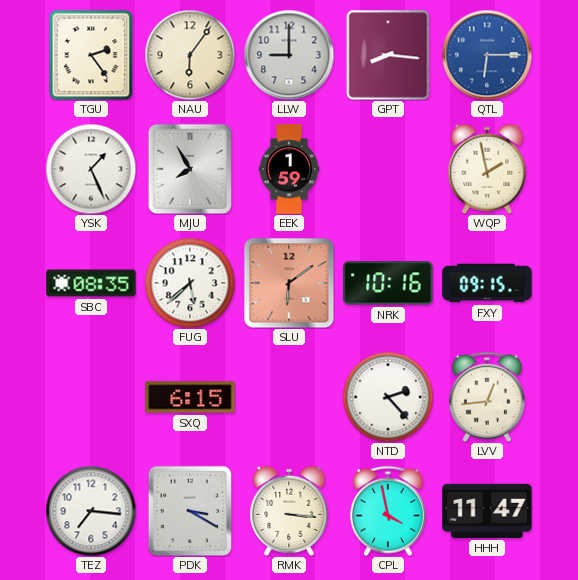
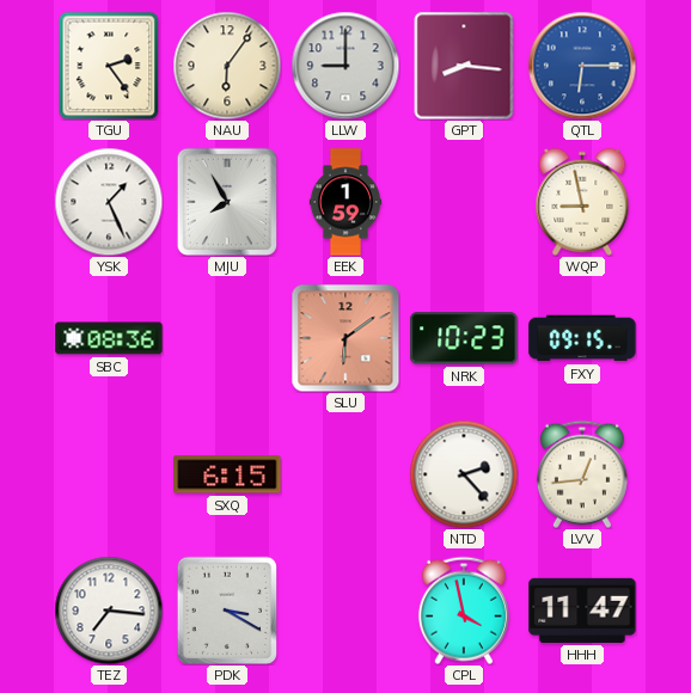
WQP: 1:58 -> 8:58 (582, 202)
SBC: 08:35 -> 08:36 (109, 338)
FUG: 5:38 -> none (190, 283)
NRK: 10:16 -> 10:23 (464, 338)
RMK: 3:16 -> none (289, 511)
